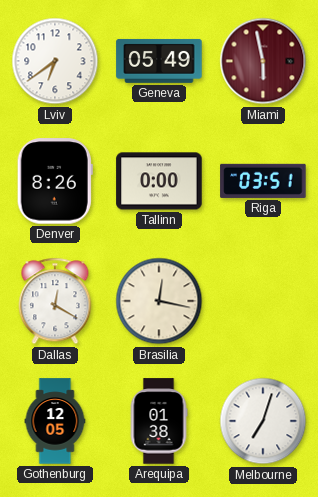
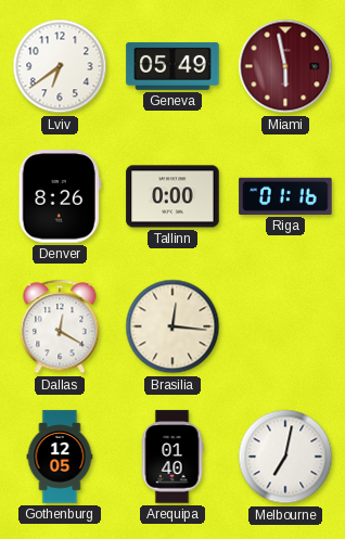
Riga: 03:51 -> 01:16 (285, 196)
Brasilia: 12:17 -> 12:16 (173, 326)
Arequipa: 01:38 -> 01:40 (173, 457)
Melbourne: 7:03 -> 7:02 (285, 457)
